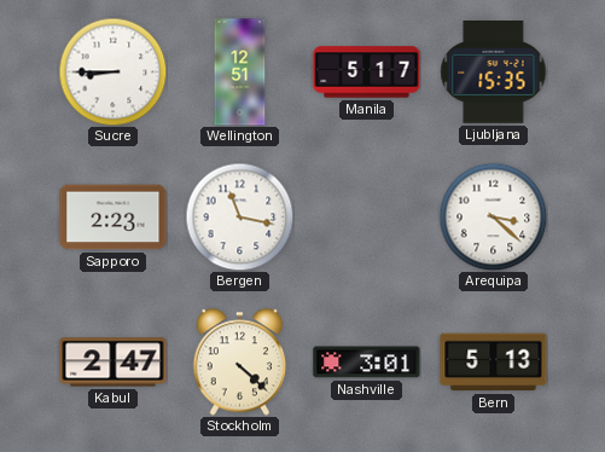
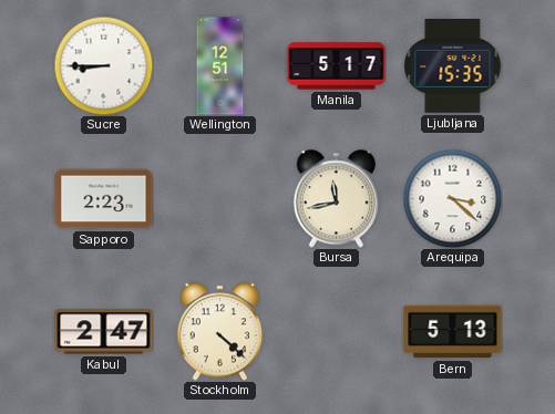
Bergen: 11:17 -> none (239, 216)
Bursa: none -> 11:43 (337, 199)
Nashville: 3:01 -> none (367, 363)
